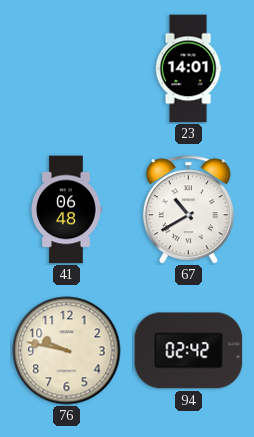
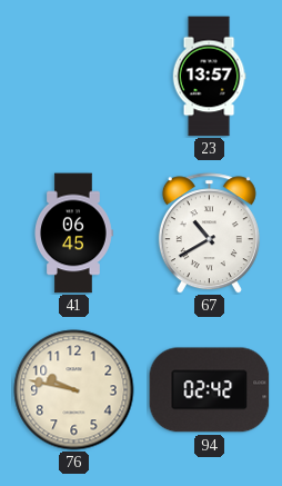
23: 14:01 -> 13:57 (209, 77)
41: 06:48 -> 06:45 (73, 234)
